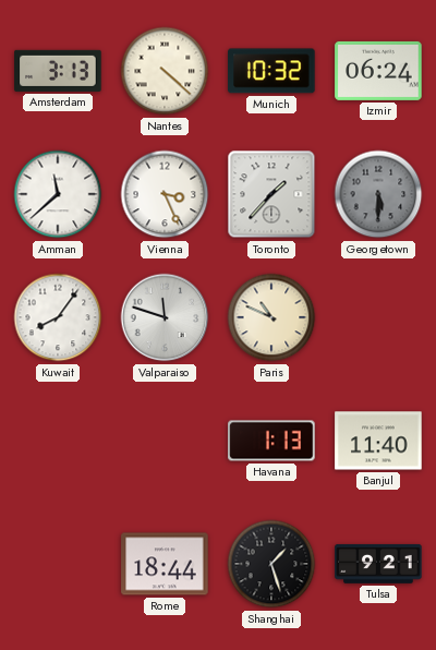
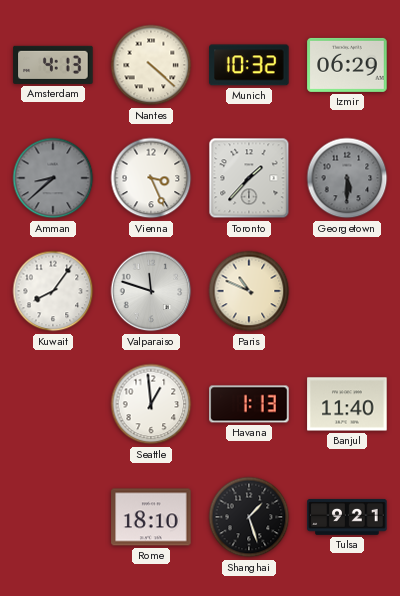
Amsterdam: 3:13 -> 4:13 (53, 65)
Izmir: 06:24 -> 06:29 (347, 65)
Amman: 11:38 -> 8:38 (53, 178)
Amman dial: white -> grey (53, 178)
Seattle: none -> 12:59 (151, 404)
Rome: 18:44 -> 18:10 (151, 517)
